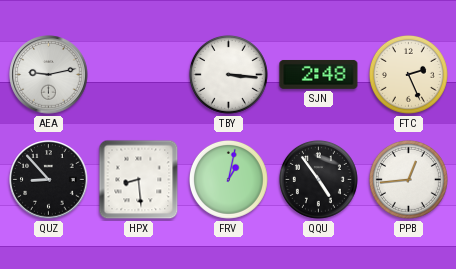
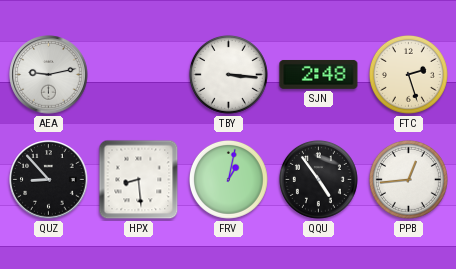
FTC: 2:26 -> 2:27 (408, 74)
